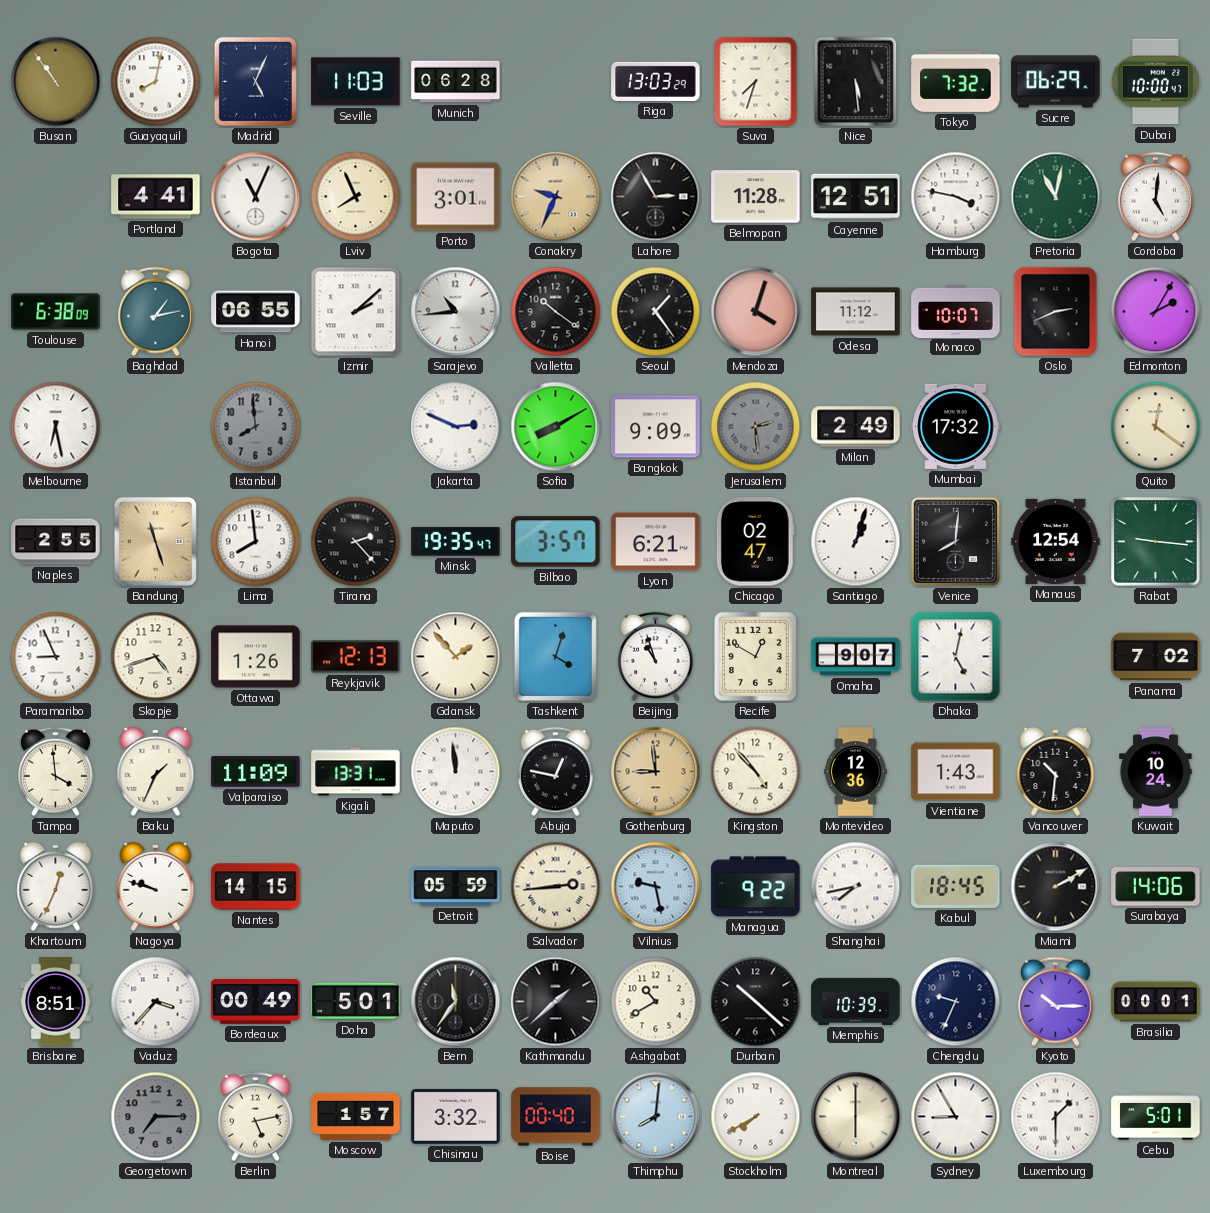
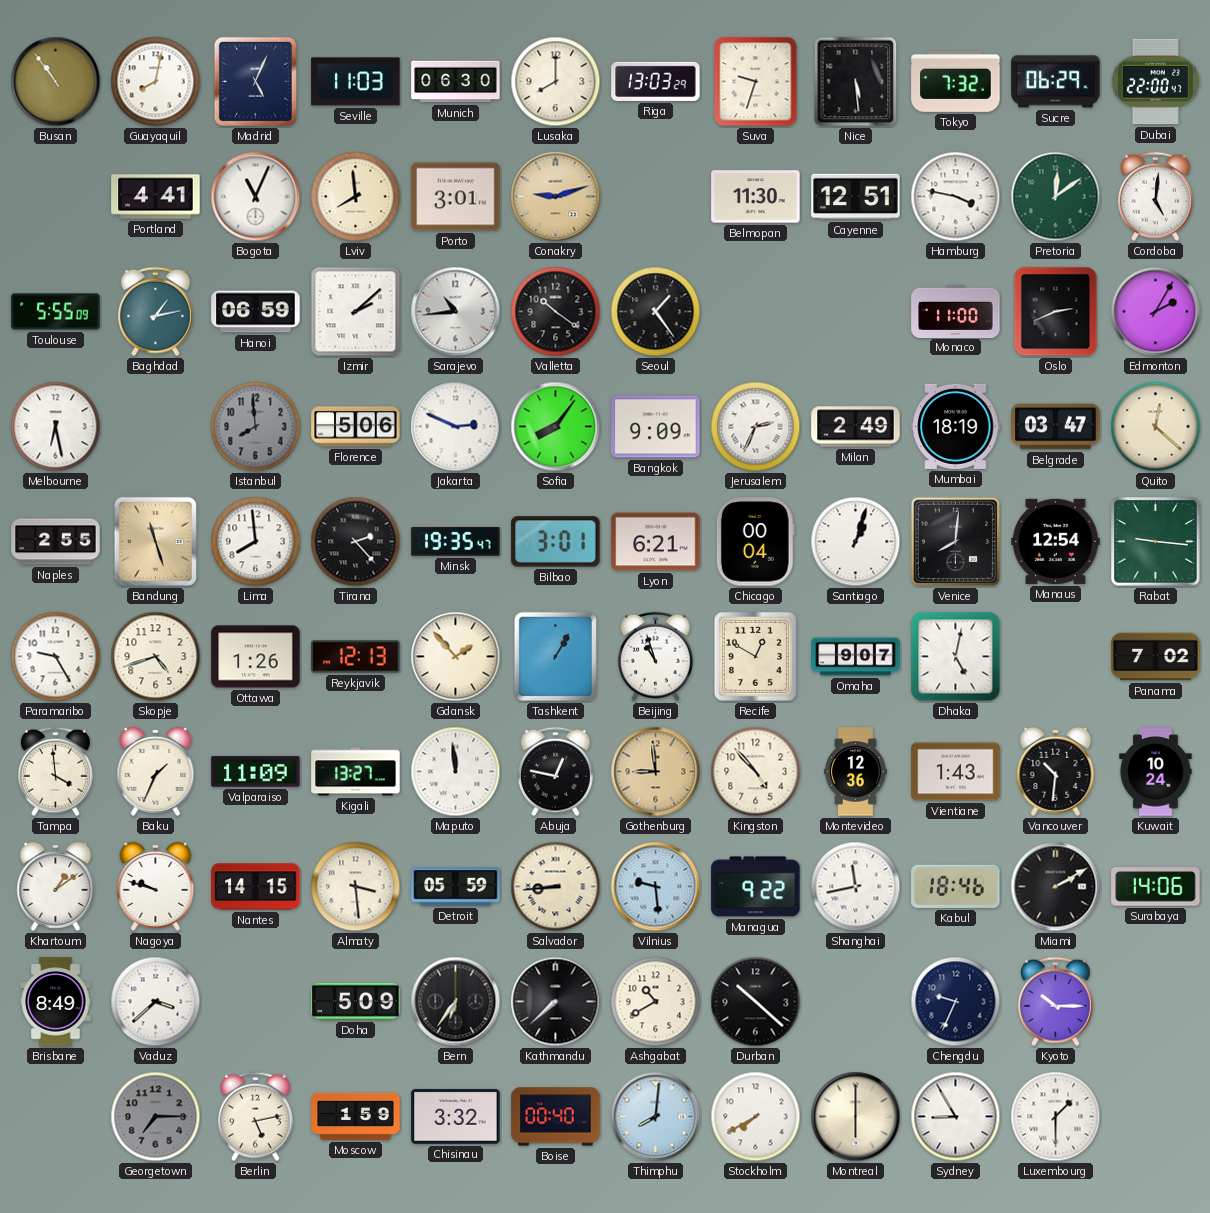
Munich: 06:28 -> 06:30 (456, 82)
Lusaka: none -> 8:00 (556, 82)
Suva: 7:33 -> 9:33 (756, 82)
Dubai: 10:00 -> 22:00 (1155, 82)
Lviv: 7:56 -> 7:59 (356, 197)
Conakry: 9:34 -> 9:12 (556, 197)
Lahore: 2:55 -> none (656, 197)
Belmopan: 11:28 -> 11:30 (756, 197)
Pretoria: 11:02 -> 12:09 (1056, 197)
Toulouse: 6:38 -> 5:55 (56, 312)
Hanoi: 06:55 -> 06:59 (256, 312)
Mendoza: 4:03 -> none (756, 312)
Odesa: 11:12 -> none (856, 312)
Monaco: 10:07 -> 11:00 (956, 311)
Florence: none -> 5:06 (356, 427)
Sofia: 8:10 -> 8:06 (556, 427)
Jerusalem: 2:29 -> 2:34 (756, 427)
Jerusalem dial: grey -> white (756, 427)
Mumbai: 17:32 -> 18:19 (956, 426)
Belgrade: none -> 03:47 (1056, 427)
Quito: 12:21 -> 12:22 (1156, 427)
Bilbao: 3:57 -> 3:01 (556, 542)
Chicago: 02:47 -> 00:04 (755, 542)
Paramaribo: 8:56 -> 9:25 (56, 657)
Tashkent: 4:03 -> 1:05 (555, 656)
Kigali: 13:31 -> 13:27 (356, 772)
Khartoum: 12:34 -> 1:09 (56, 886)
Almaty: none -> 3:29 (356, 887)
Salvador: 2:44 -> 8:44 (556, 887)
Vilnius: 9:28 -> 9:29 (656, 887)
Shanghai: 7:43 -> 11:43 (856, 887)
Kabul: 18:45 -> 18:46 (956, 886)
Brisbane: 8:51 -> 8:49 (56, 1002)
Vaduz: 3:37 -> 3:38 (156, 1002)
Bordeaux: 00:49 -> none (256, 1001)
Doha: 5:01 -> 5:09 (356, 1001)
Bern: 11:36 -> 6:36 (456, 1002)
Kathmandu: 1:38 -> 7:38 (556, 1002)
Memphis: 10:39 -> none (856, 1001)
Brasilia: 00:01 -> none (1156, 1002)
Moscow: 1:57 -> 1:59 (356, 1116)
Cebu: 5:01 -> none (1156, 1117)
